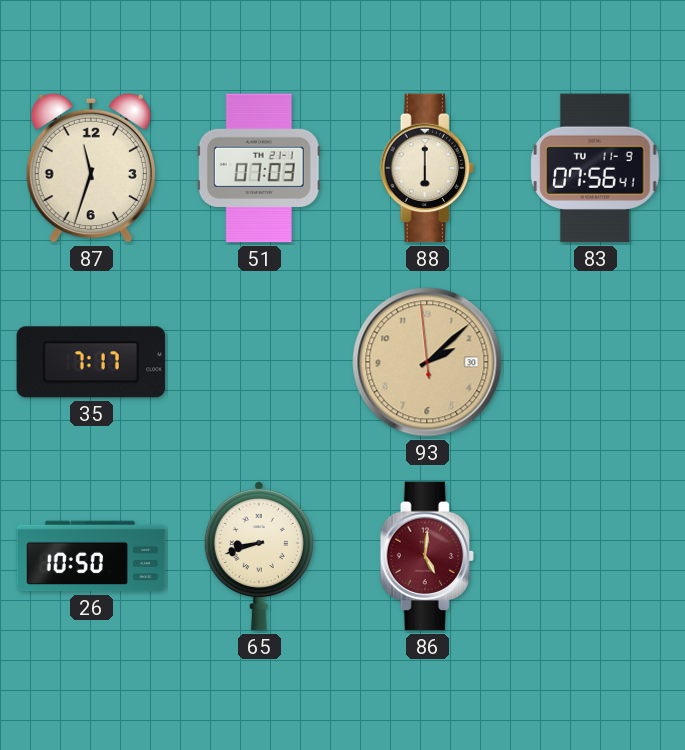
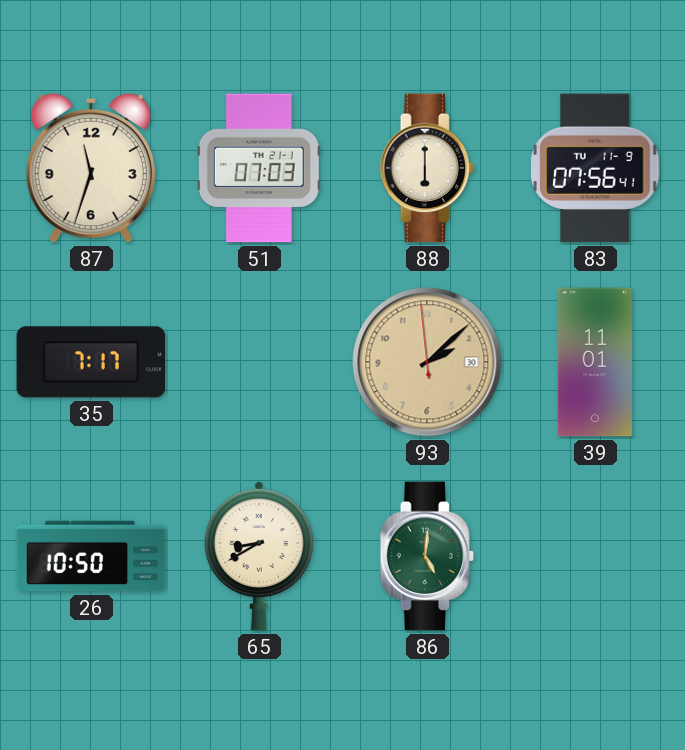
39: none -> 11:01 (595, 362)
65: 8:42 -> 8:40 (259, 556)
86 dial: burgundy -> green (427, 556)
